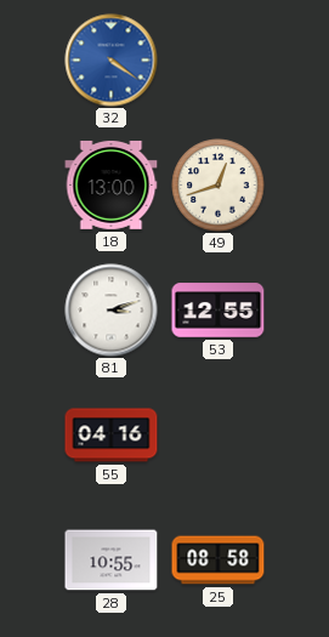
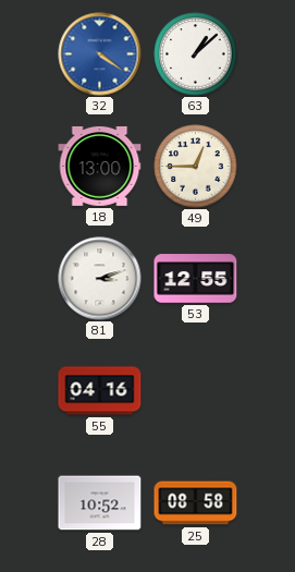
63: none -> 1:08 (196, 54)
49: 12:42 -> 12:45 (196, 167)
28: 10:55 -> 10:52 (100, 503)
